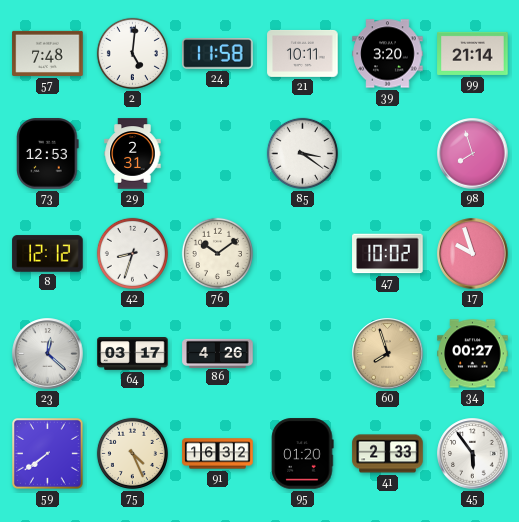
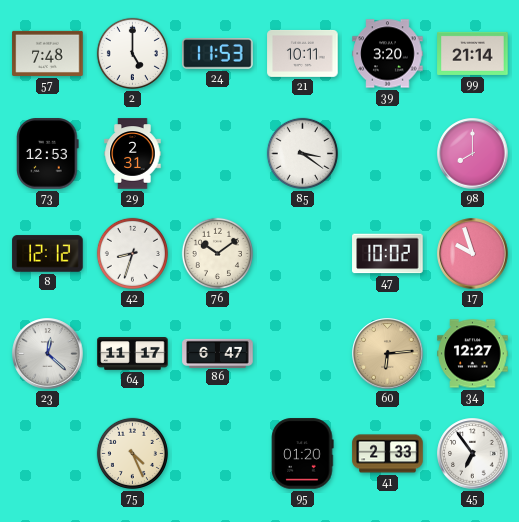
2: 5:01 -> 5:00 (132, 53)
24: 11:58 -> 11:53 (218, 54)
98: 7:57 -> 8:00 (473, 154)
64: 03:17 -> 11:17 (133, 354)
86: 4:26 -> 6:47 (218, 353)
60: 7:57 -> 6:14 (388, 354)
34: 00:27 -> 12:27 (473, 354)
59: 7:39 -> none (48, 454)
91: 16:32 -> none (218, 454)
45: 5:54 -> 6:54 (473, 454)
